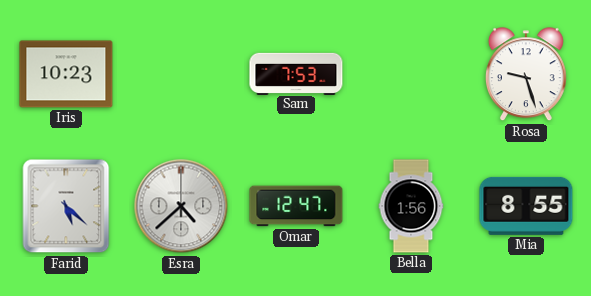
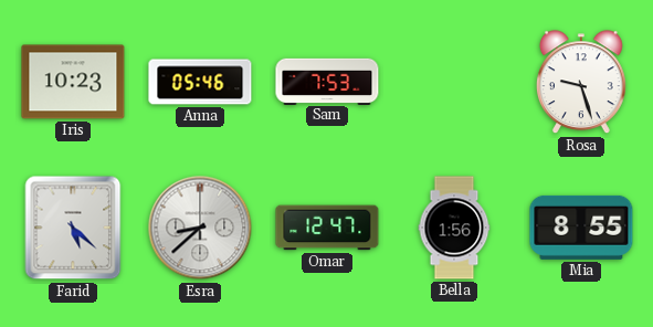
Anna: none -> 05:46 (200, 82)
Esra: 4:38 -> 8:38 (200, 228)
